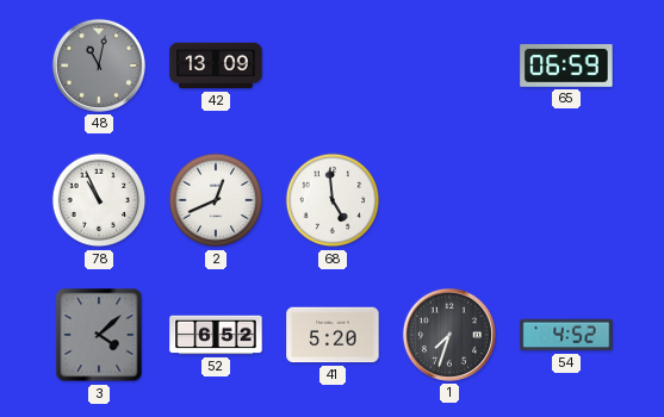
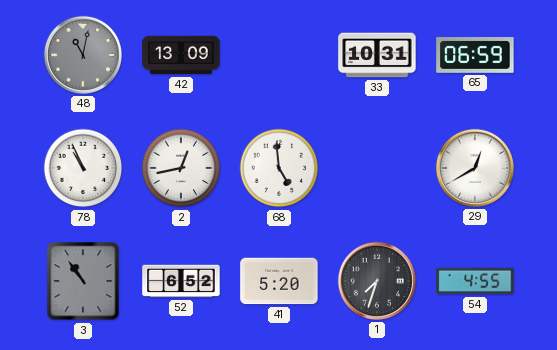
33: none -> 10:31 (377, 55)
2: 12:41 -> 12:43 (181, 168)
29: none -> 12:40 (475, 168)
3: 4:08 -> 10:54 (83, 281)
54: 4:52 -> 4:55 (475, 281)
